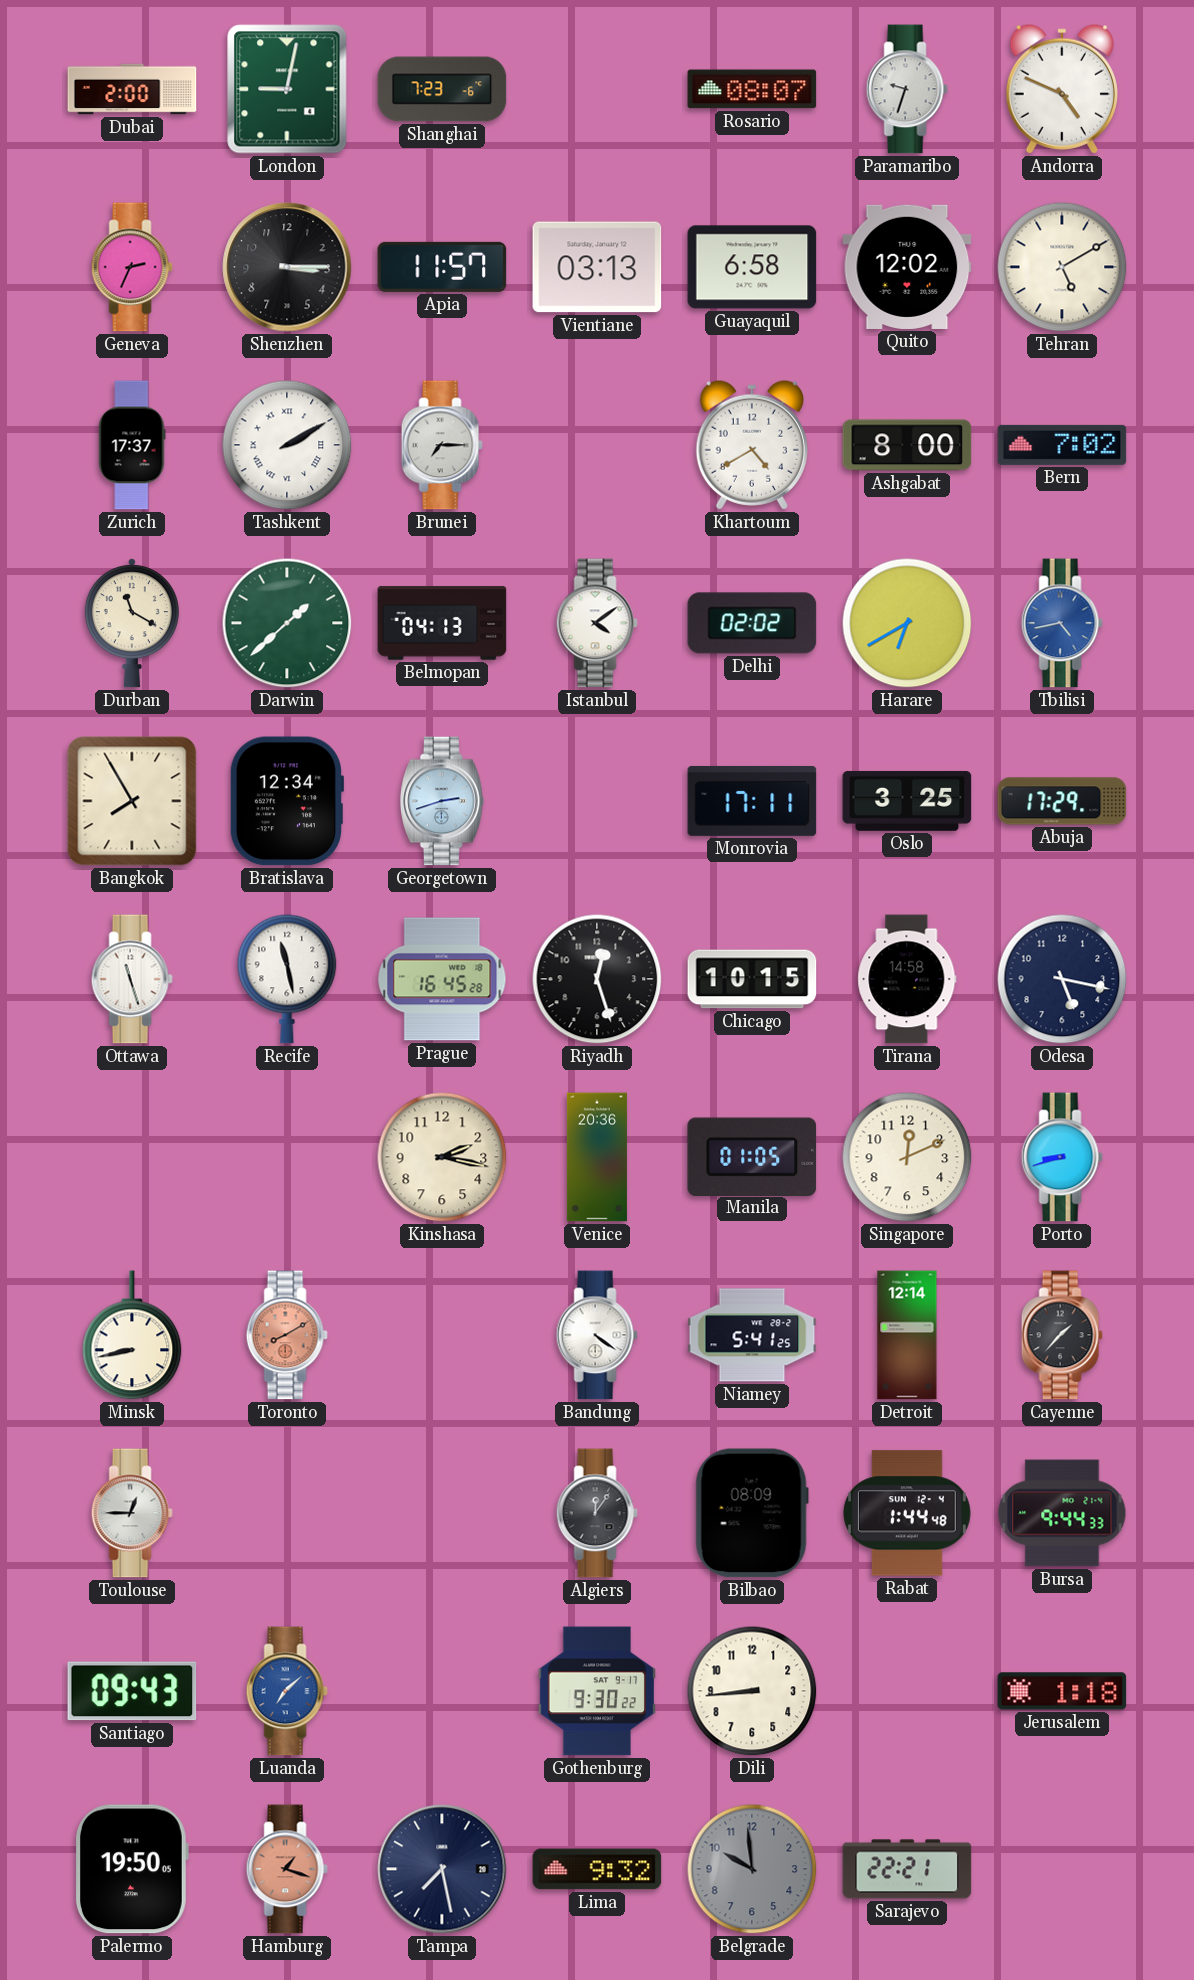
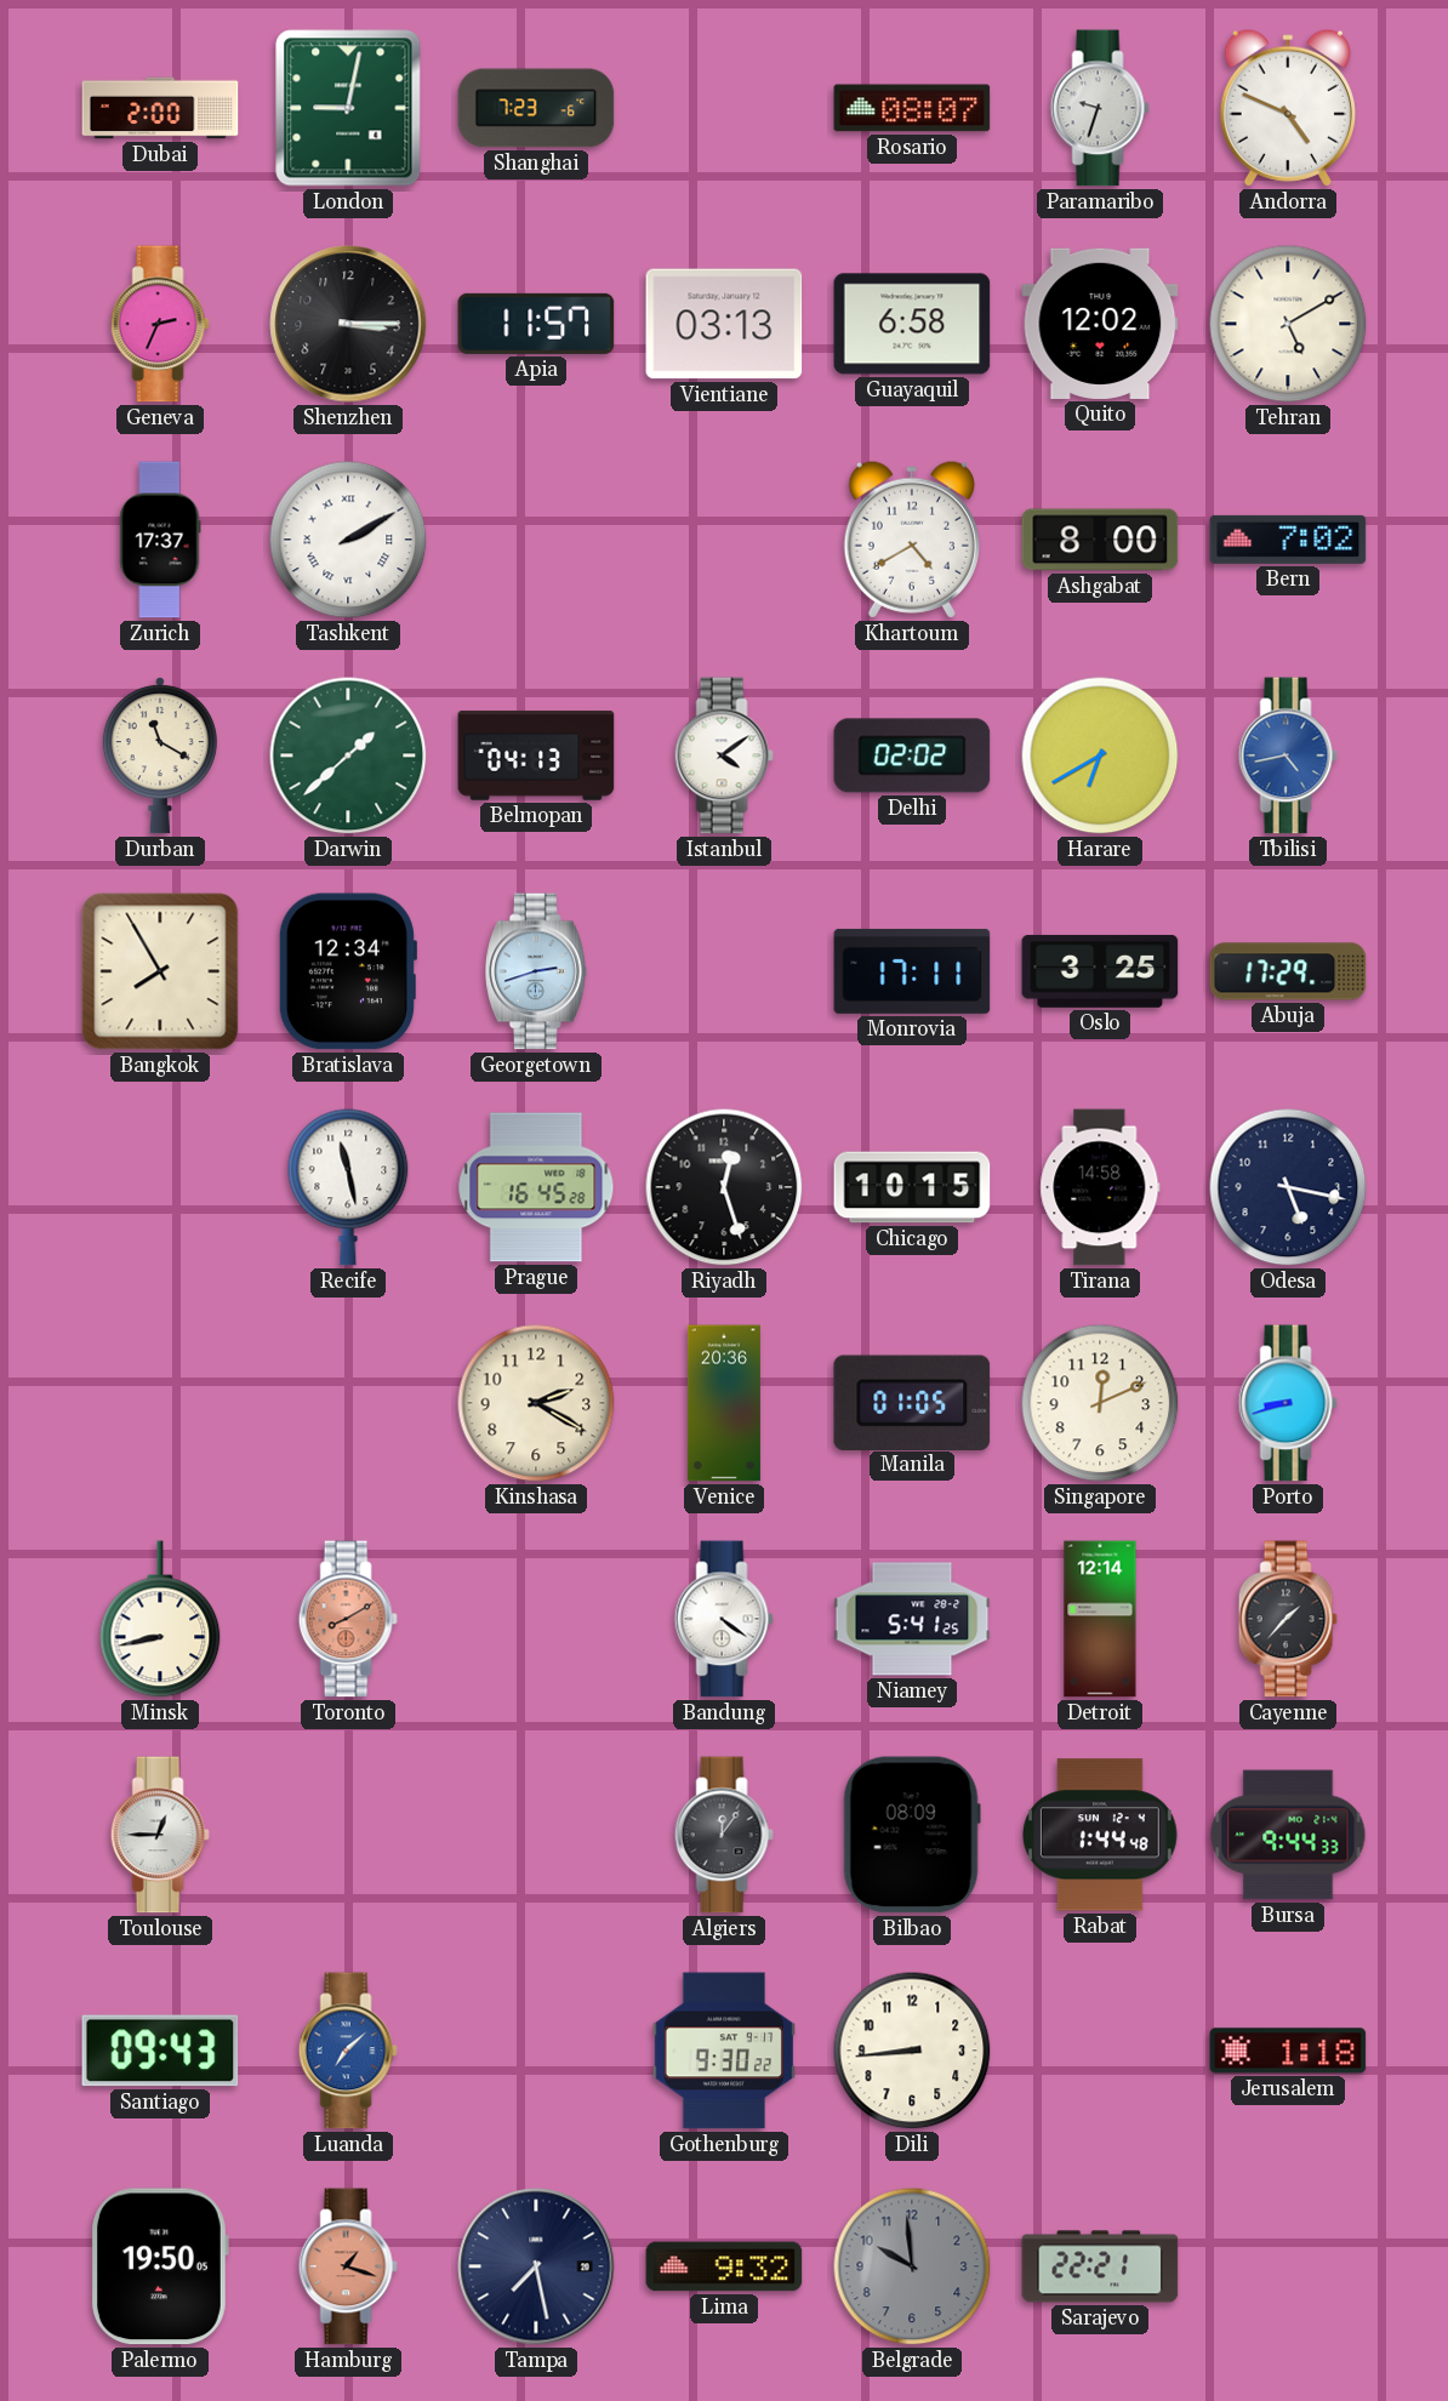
Brunei: 7:15 -> none (442, 445)
Ottawa: 11:27 -> none (132, 979)
Kinshasa: 2:17 -> 2:20 (536, 1403)
